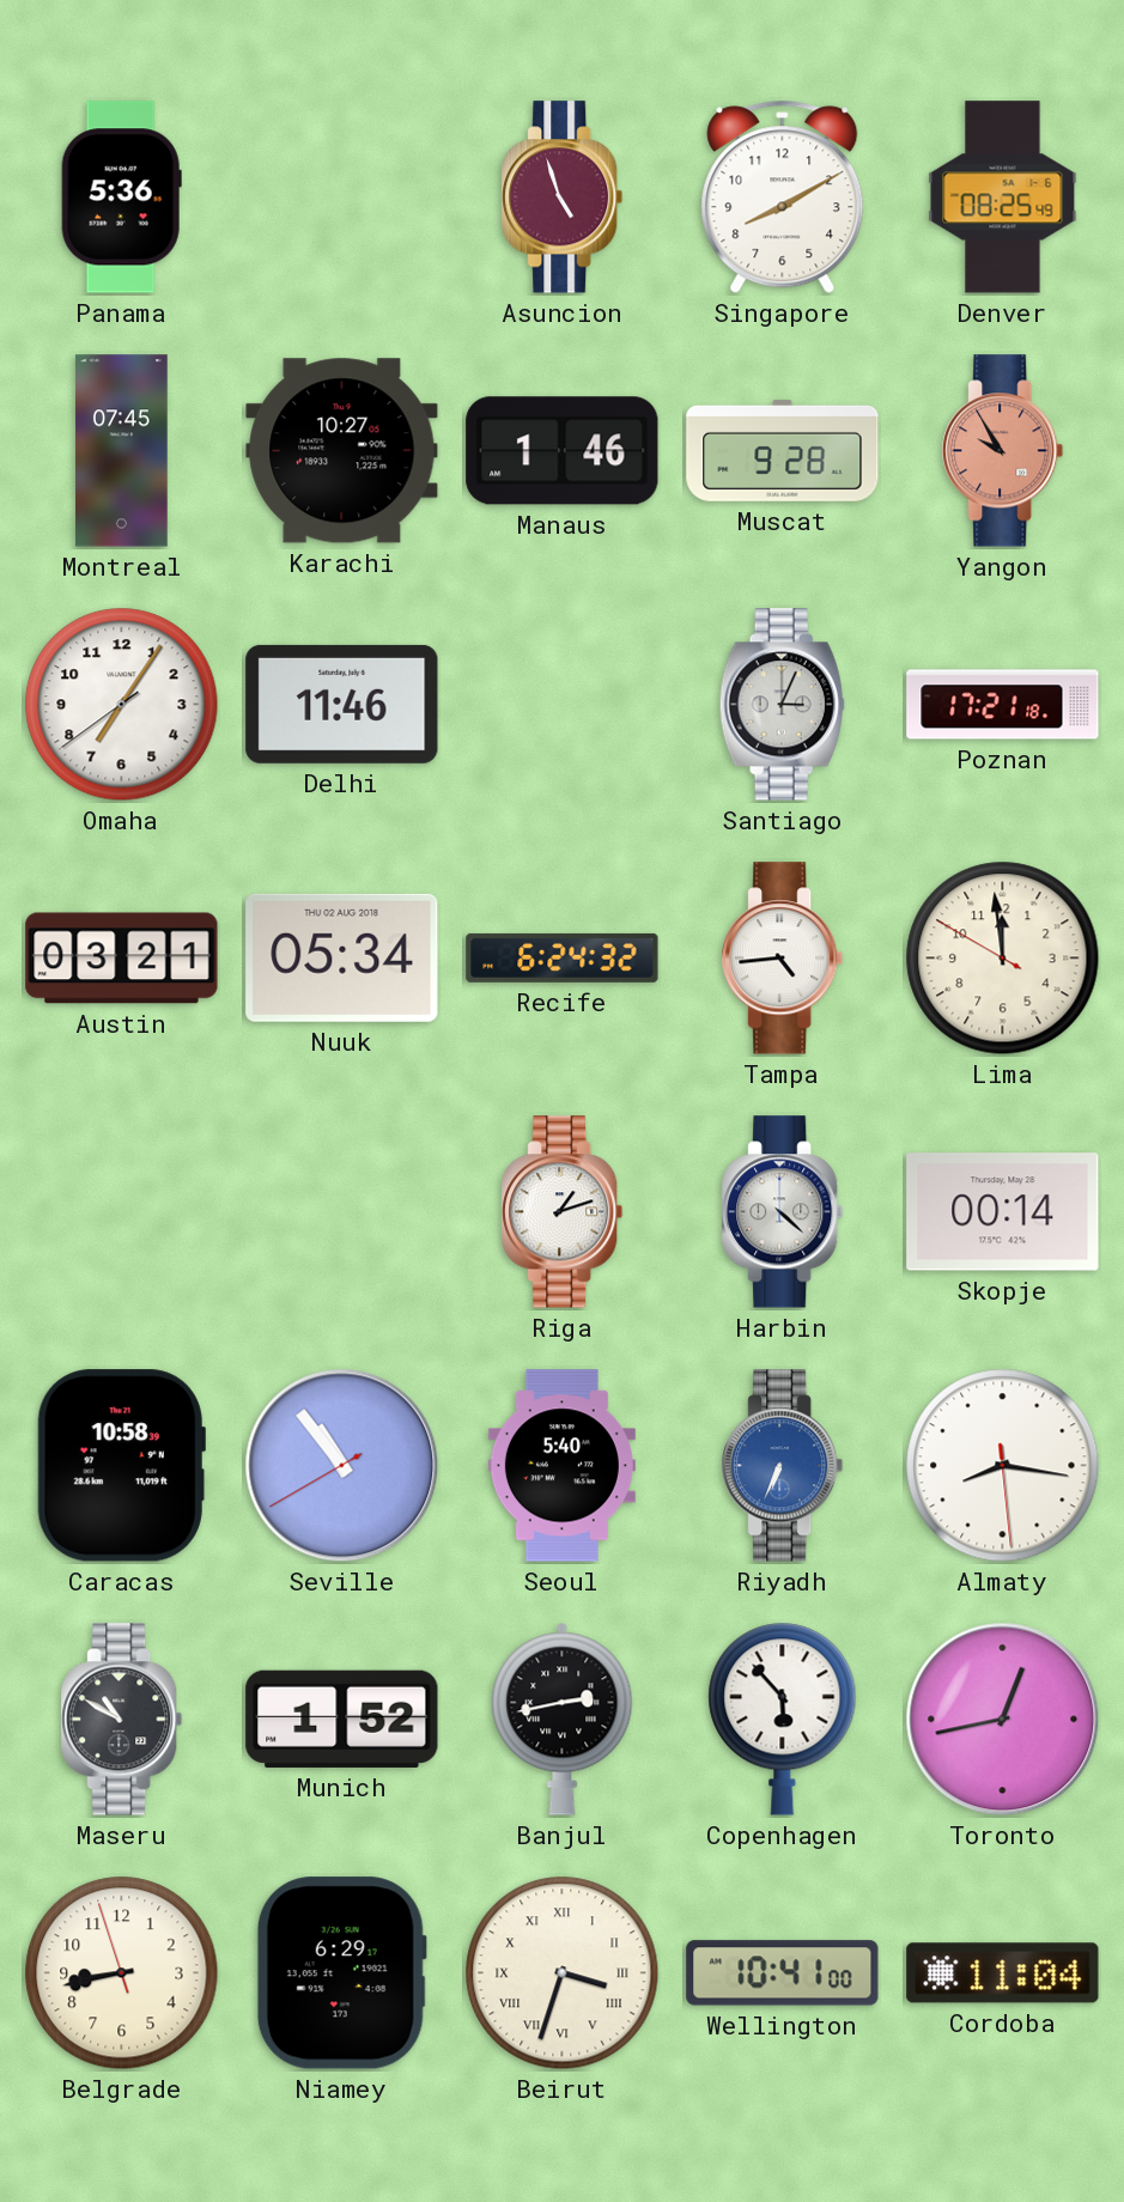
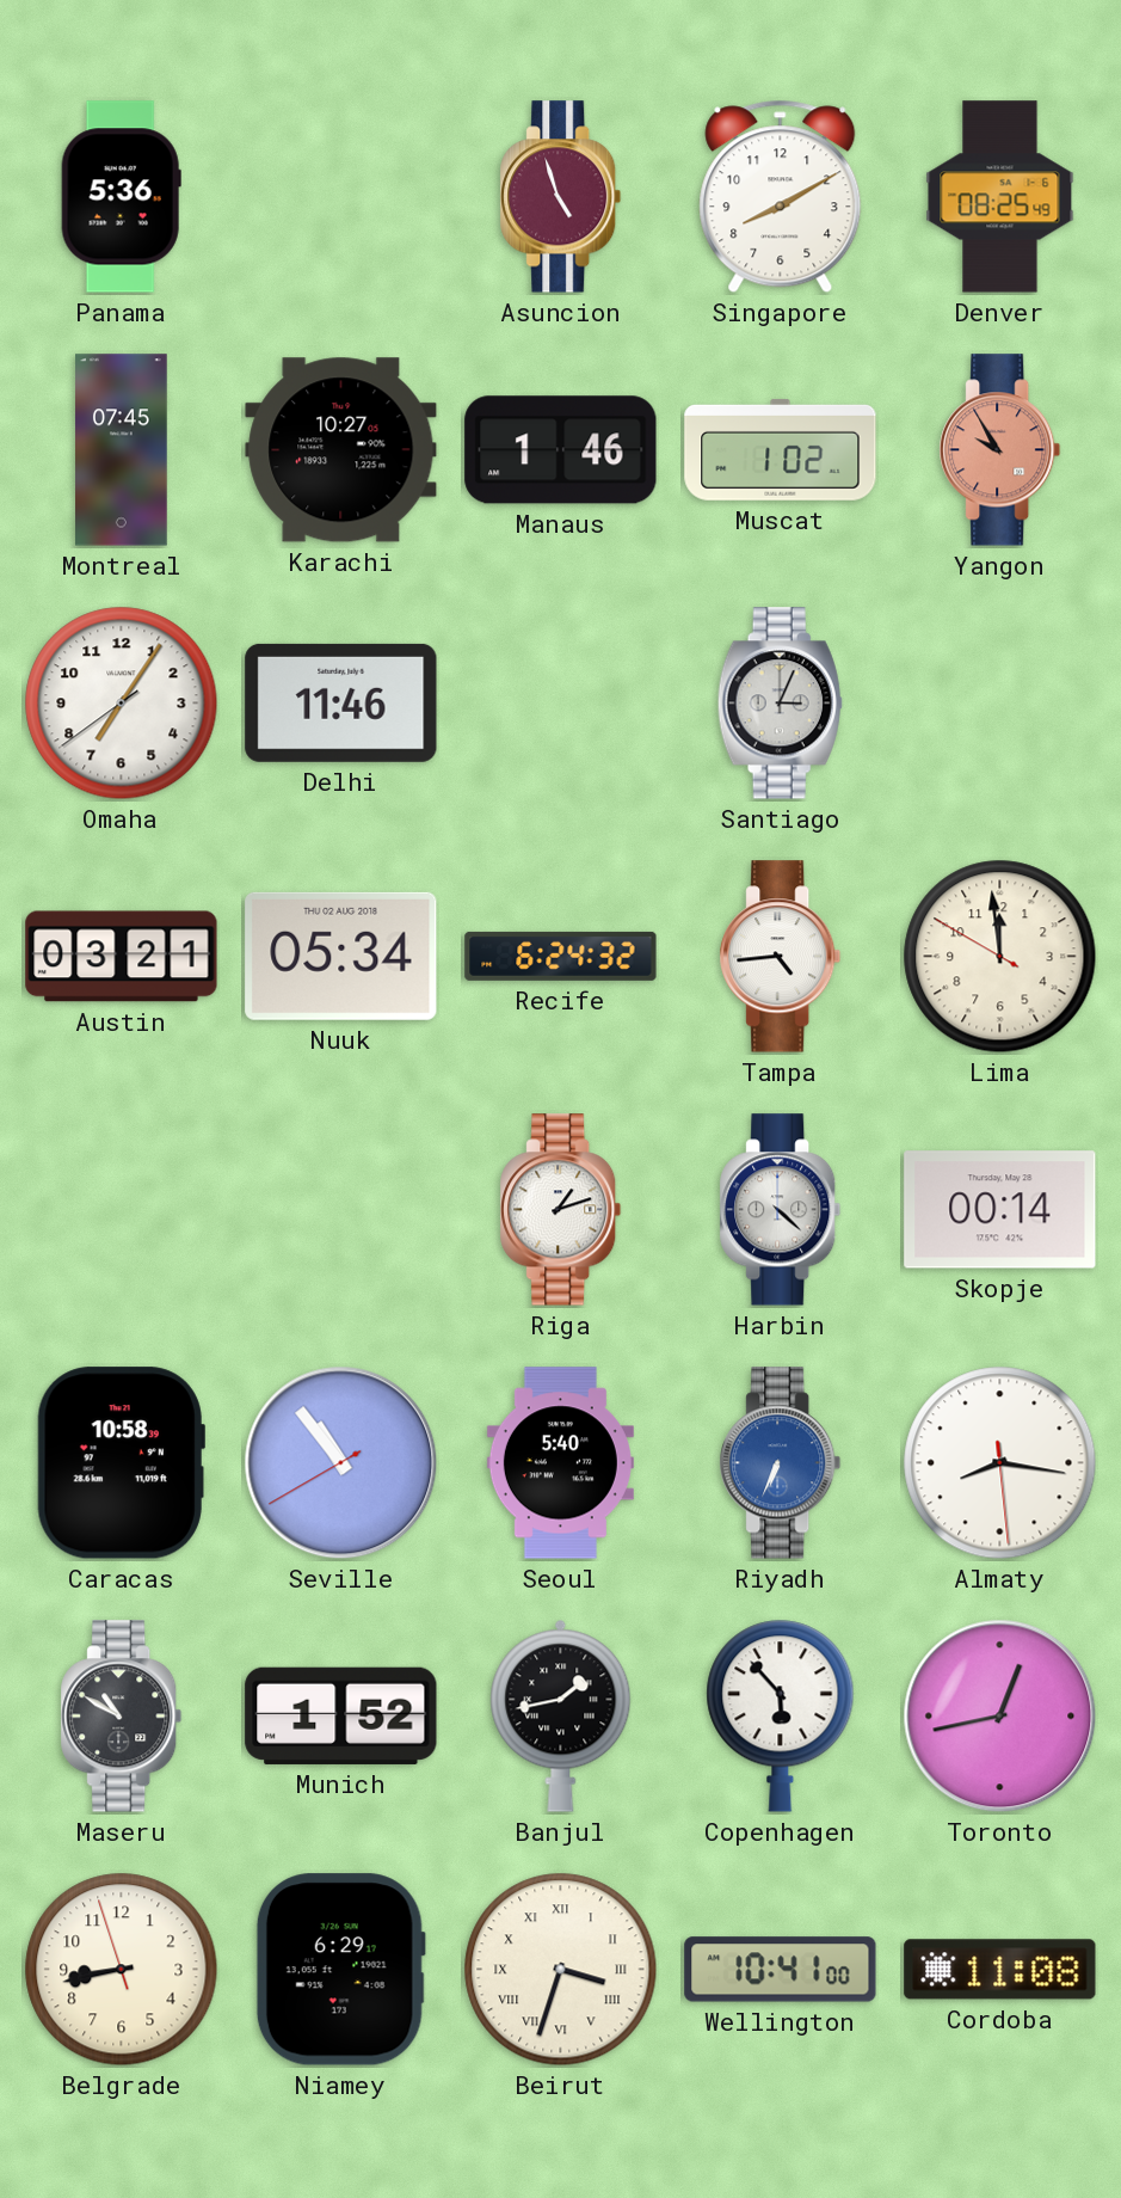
Muscat: 9:28 -> 1:02 (781, 449)
Poznan: 17:21 -> none (1003, 705)
Banjul: 2:43 -> 1:43 (561, 1715)
Cordoba: 11:04 -> 11:08 (1000, 1970)
